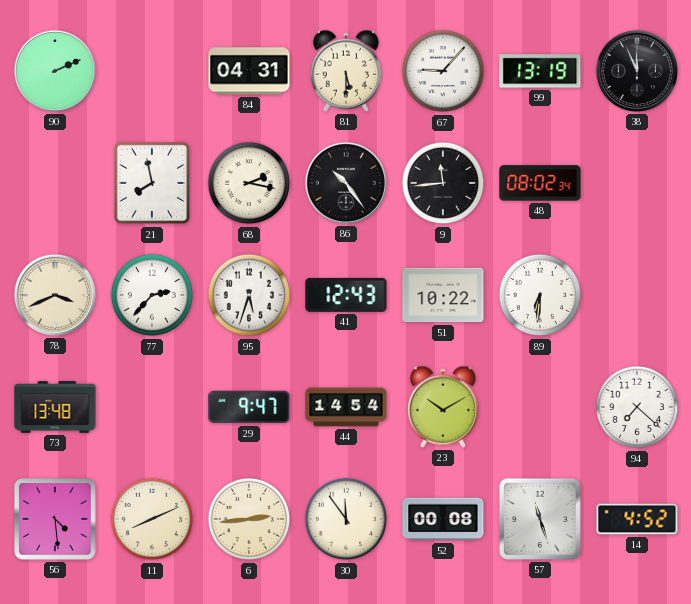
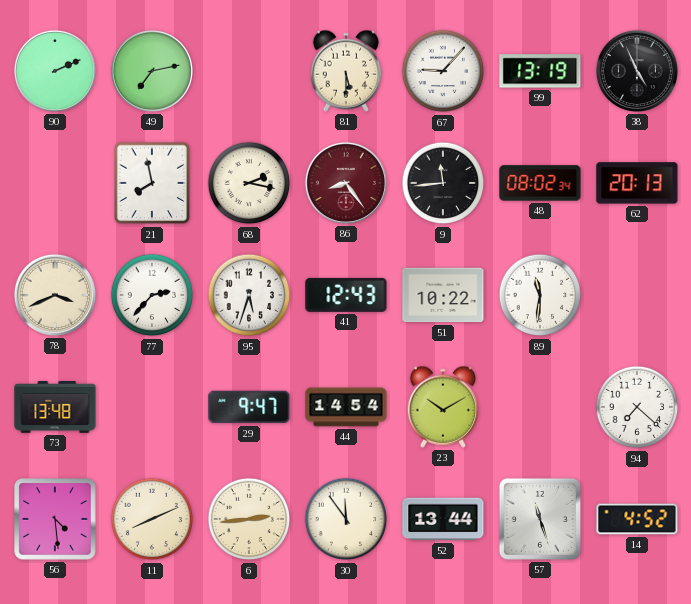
49: none -> 7:13 (152, 71)
84: 04:31 -> none (249, 71)
38: 11:56 -> 4:56 (637, 71)
86: 10:24 -> 8:24 (346, 183)
86 dial: black -> burgundy (346, 183)
62: none -> 20:13 (637, 183)
89: 6:31 -> 11:31 (540, 295)
52: 00:08 -> 13:44 (443, 519)
